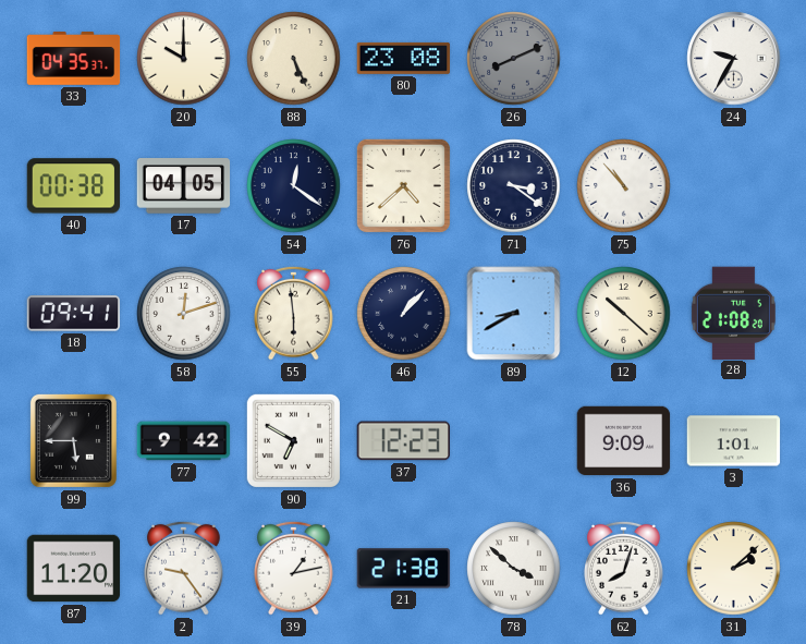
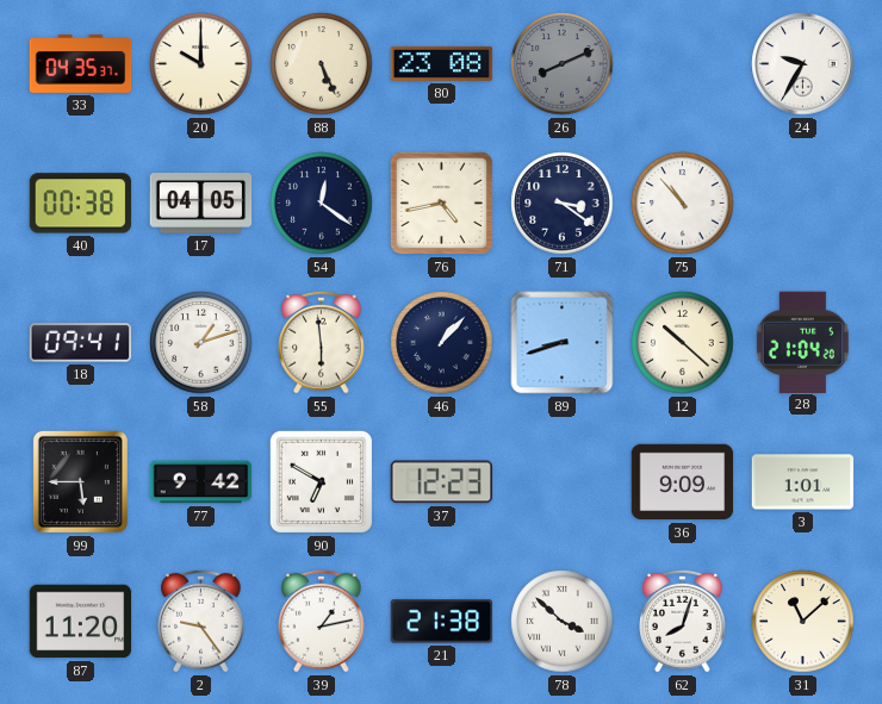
76: 4:38 -> 4:43 (441, 203)
58: 12:12 -> 1:12 (201, 343)
89: 8:40 -> 8:42 (563, 343)
28: 21:08 -> 21:04 (802, 342)
31: 2:08 -> 11:08 (803, 622)
